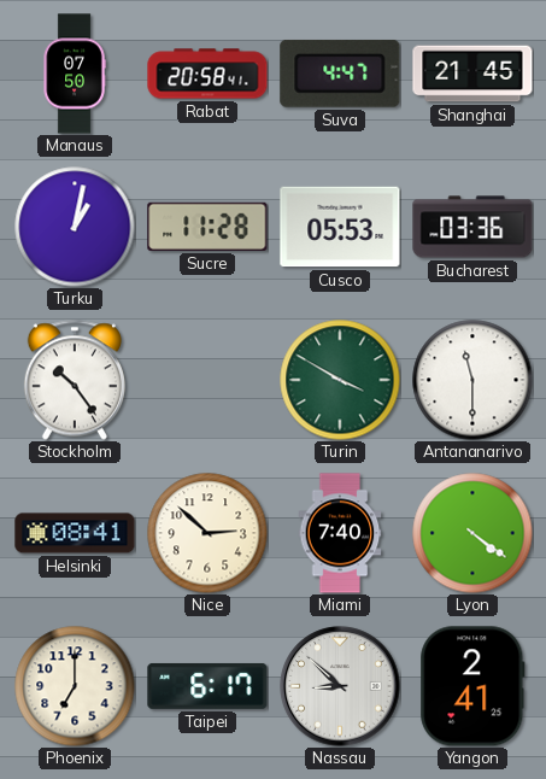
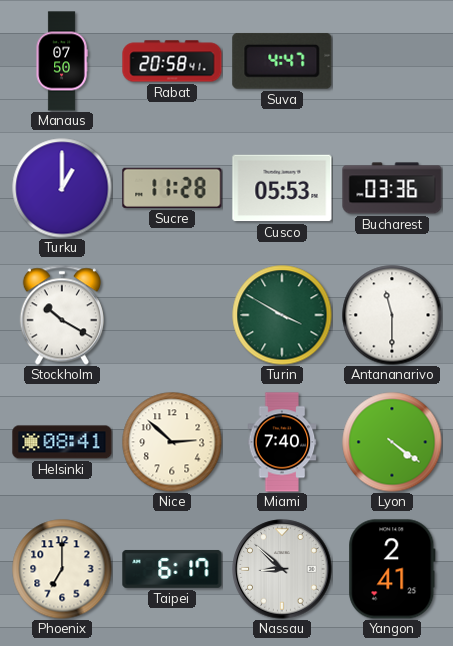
Shanghai: 21:45 -> none (472, 74)
Turku: 1:02 -> 1:00 (62, 188)
Stockholm: 10:24 -> 10:20 (62, 315)
